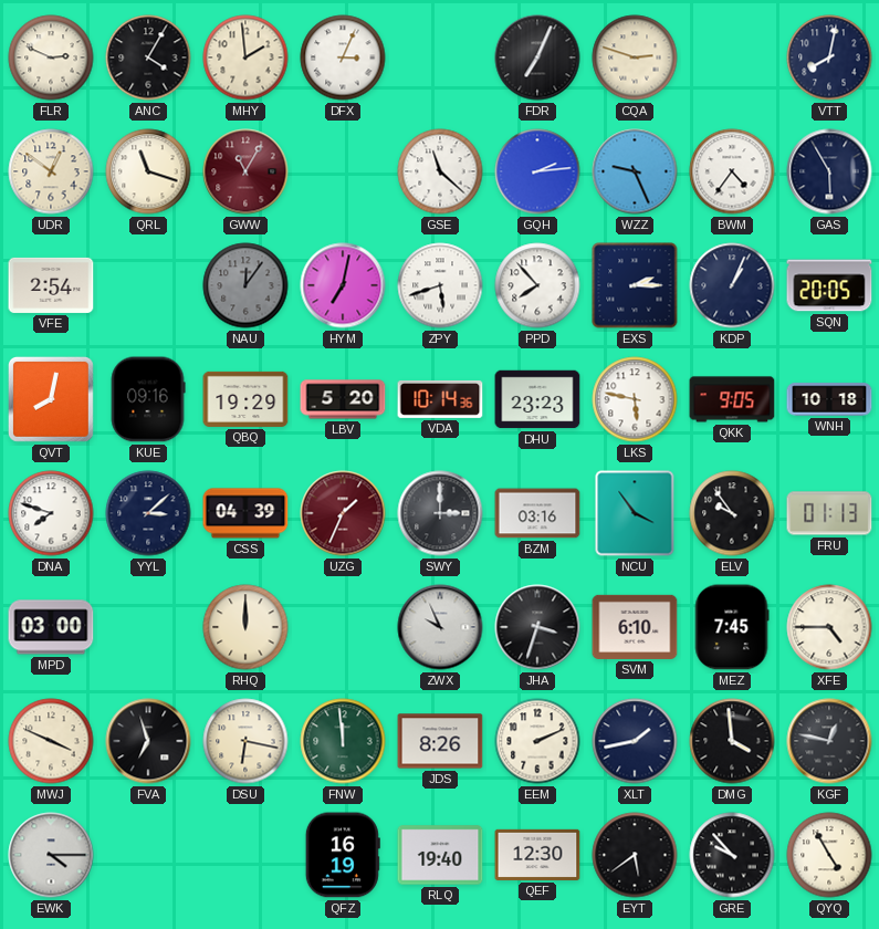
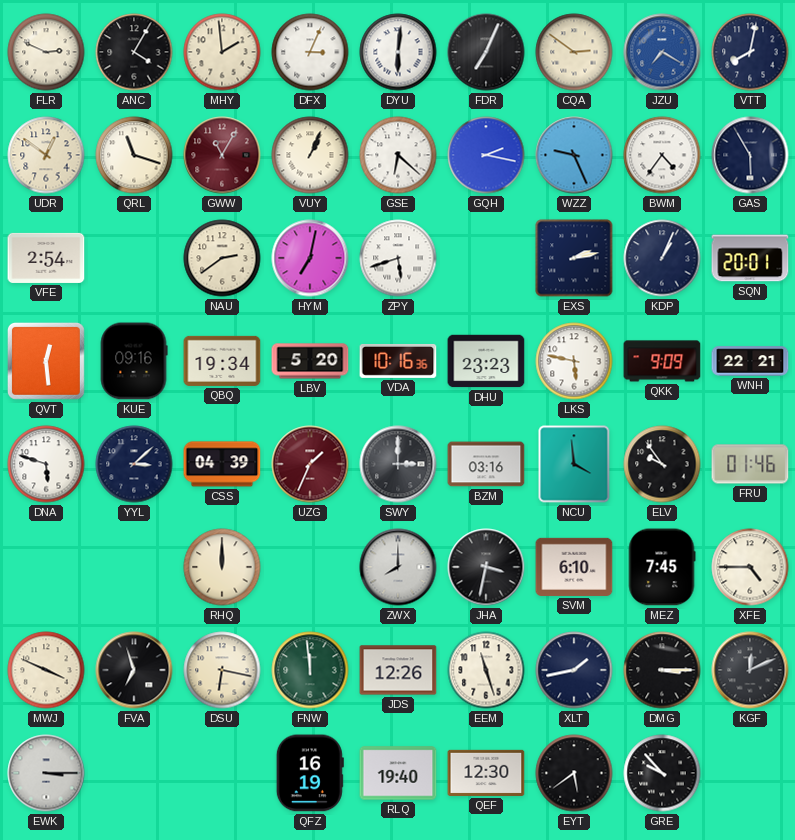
DYU: none -> 6:01 (398, 52)
CQA: 2:48 -> 2:51 (574, 52)
JZU: none -> 7:20 (662, 52)
VUY: none -> 1:04 (310, 155)
GSE: 11:22 -> 6:22 (398, 155)
GQH: 2:14 -> 2:17 (486, 155)
NAU: 12:06 -> 2:39 (222, 258)
NAU dial: grey -> cream (222, 258)
PPD: 7:53 -> none (537, 285)
EXS: 2:15 -> 2:13 (574, 258)
SQN: 20:05 -> 20:01 (750, 258)
QVT: 8:02 -> 12:29 (46, 361)
QBQ: 19:29 -> 19:34 (222, 361)
VDA: 10:14 -> 10:16 (398, 361)
QKK: 9:05 -> 9:09 (662, 361)
WNH: 10:18 -> 22:21 (750, 361)
DNA: 7:48 -> 5:48 (46, 464)
NCU: 3:54 -> 3:59 (574, 464)
FRU: 01:13 -> 01:46 (750, 464)
MPD: 03:00 -> none (51, 627)
ZWX: 9:56 -> 8:00 (398, 567)
JHA: 3:33 -> 3:32 (486, 567)
JDS: 8:26 -> 12:26 (398, 670)
EEM: 2:11 -> 11:27 (486, 670)
DMG: 3:59 -> 3:15 (662, 670)
KGF: 12:47 -> 12:11 (750, 670)
EWK: 4:15 -> 3:15 (46, 773)
QYQ: 4:55 -> none (829, 855)
